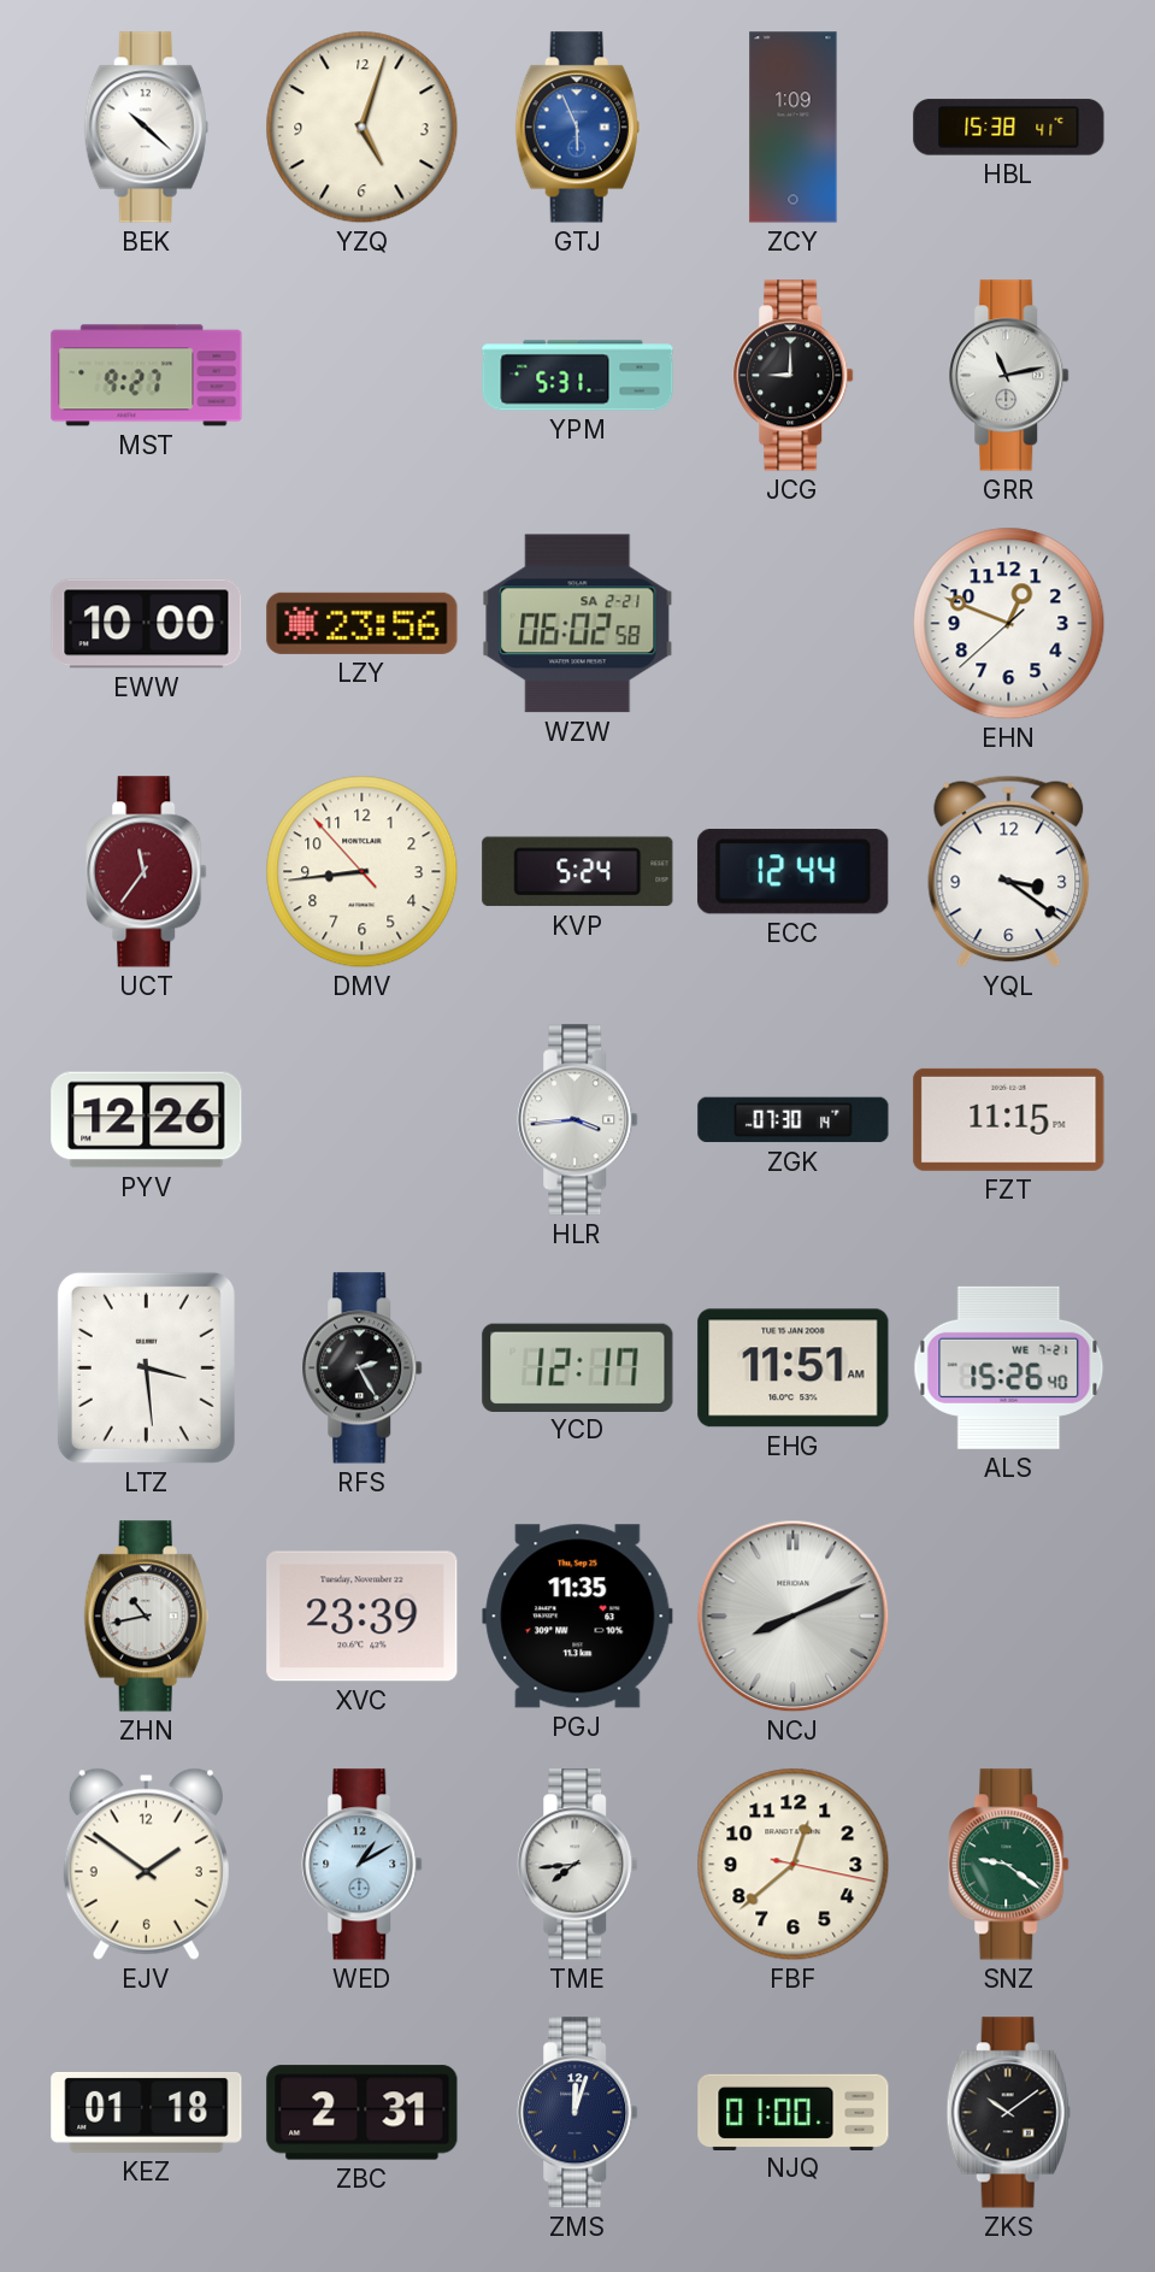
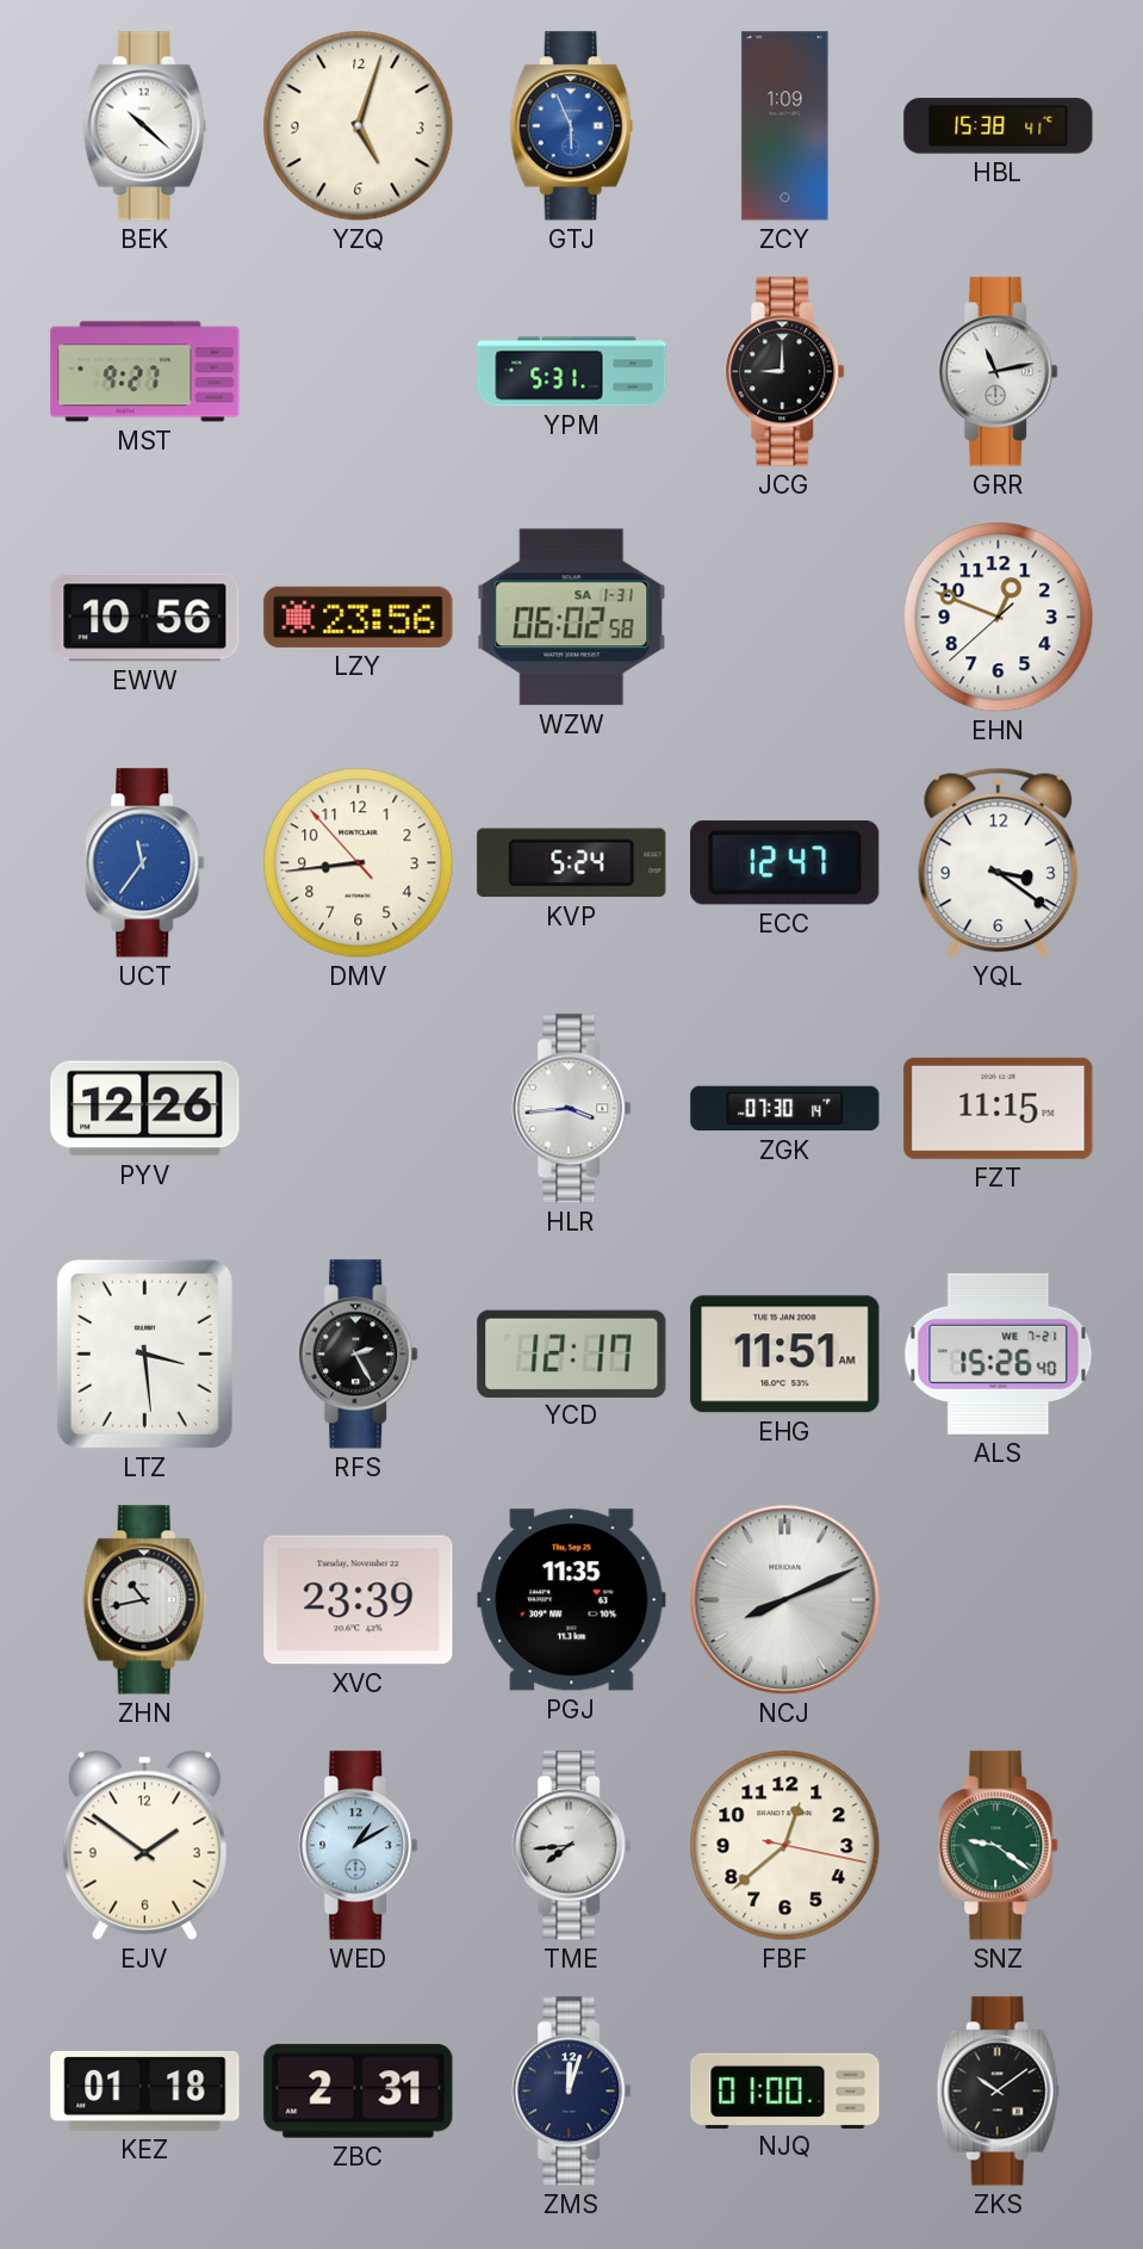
EWW: 10:00 -> 10:56 (145, 618)
WZW date: SA 2-21 -> SA 1-31 (572, 618)
UCT dial: burgundy -> blue (145, 863)
ECC: 12:44 -> 12:47 (785, 863)
